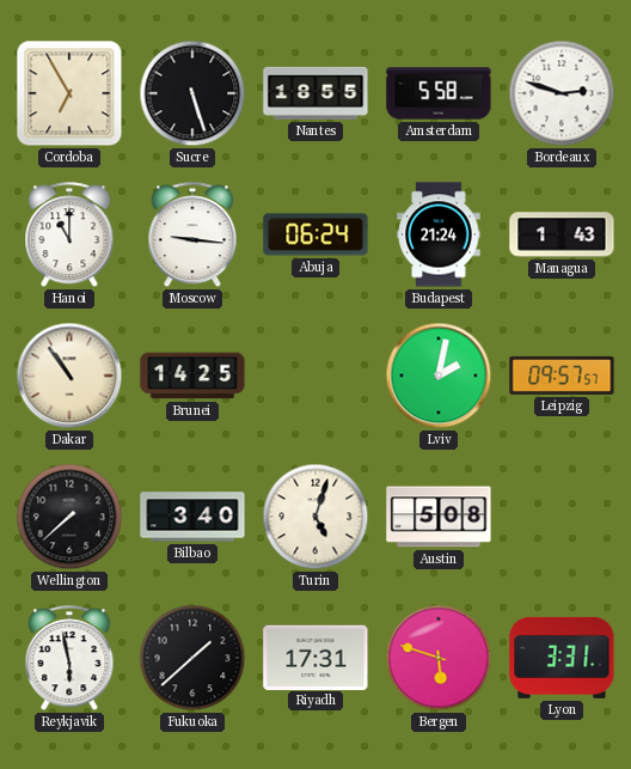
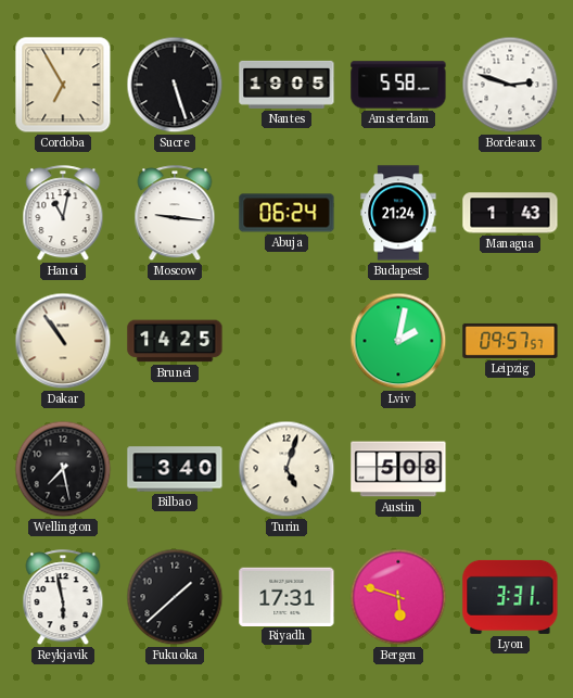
Nantes: 18:55 -> 19:05 (286, 85)
Hanoi: 11:00 -> 11:02 (63, 214)
Wellington: 7:38 -> 7:28 (63, 469)
